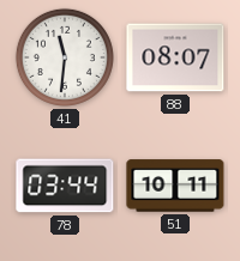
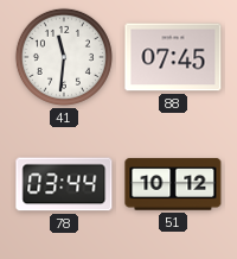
88: 08:07 -> 07:45 (173, 57)
51: 10:11 -> 10:12 (173, 184)
